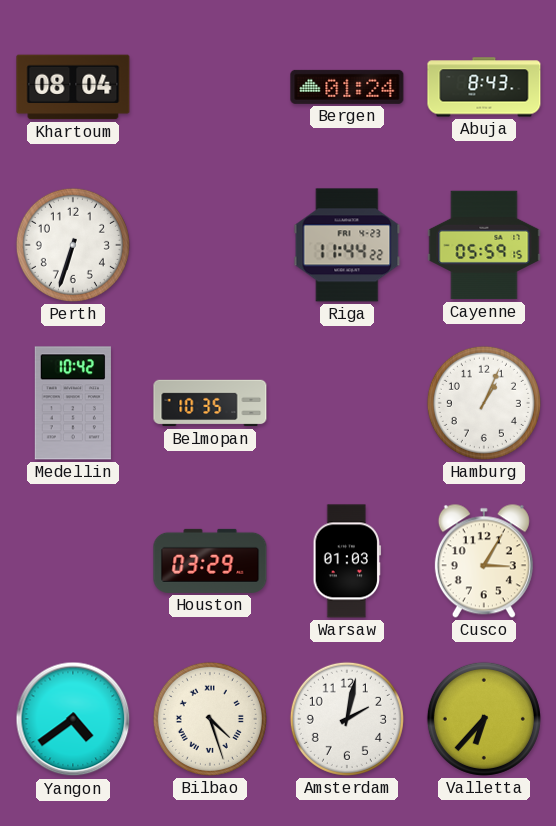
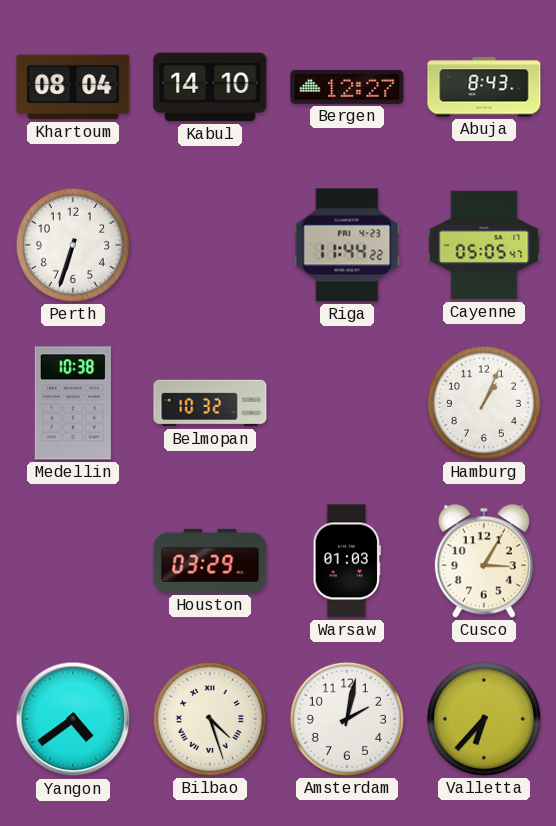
Kabul: none -> 14:10 (210, 87)
Bergen: 01:24 -> 12:27 (347, 87)
Cayenne: 05:59 -> 05:05 (484, 245)
Medellin: 10:42 -> 10:38 (73, 403)
Belmopan: 10:35 -> 10:32 (210, 403)
